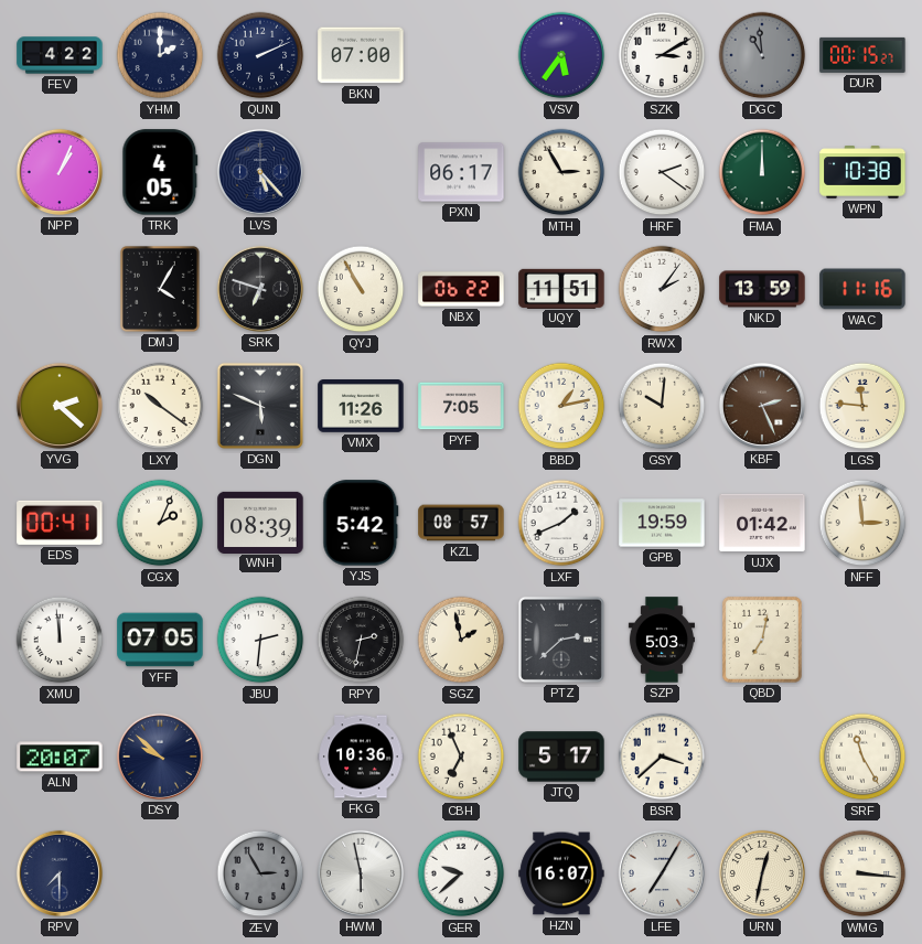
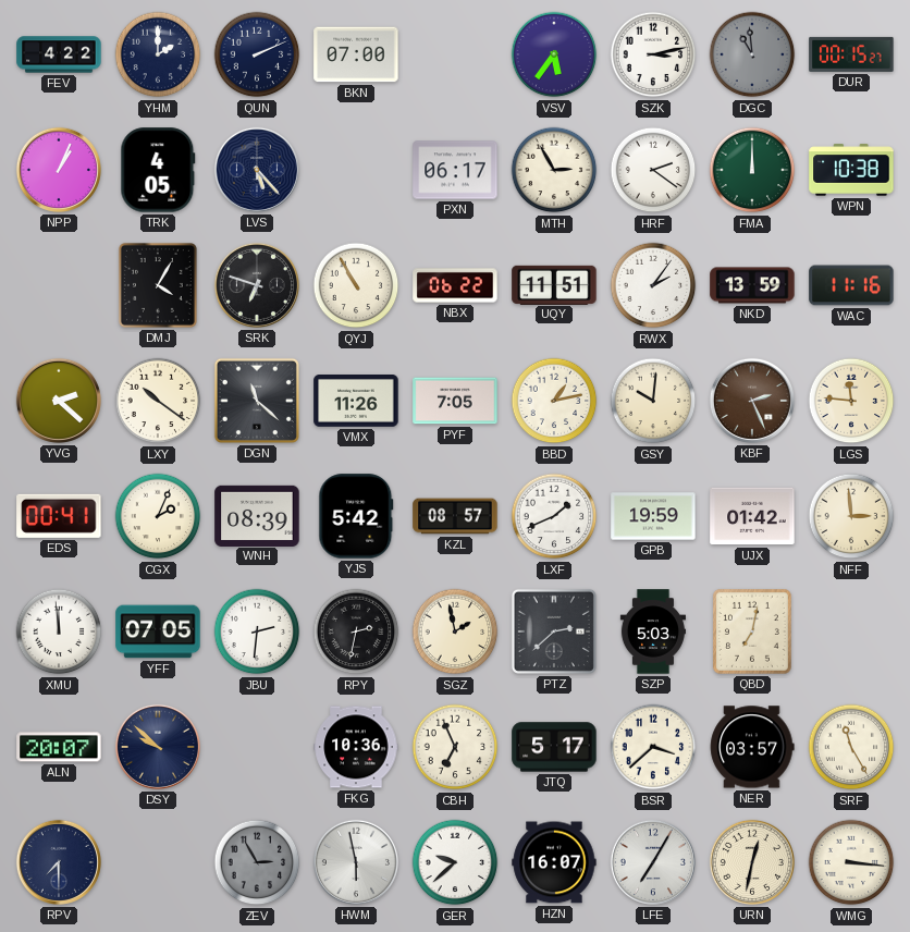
SZK: 3:10 -> 3:13 (653, 54)
DGN: 5:49 -> 11:22 (257, 401)
NER: none -> 03:57 (752, 747)
